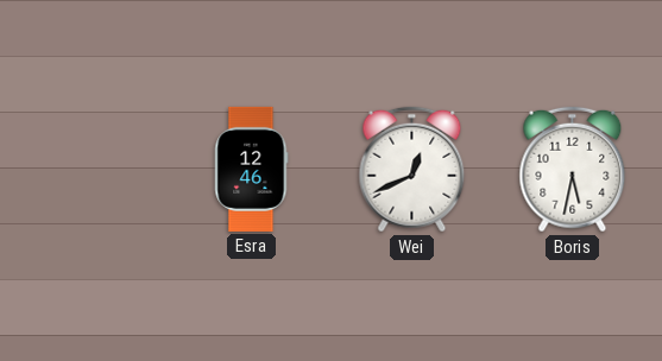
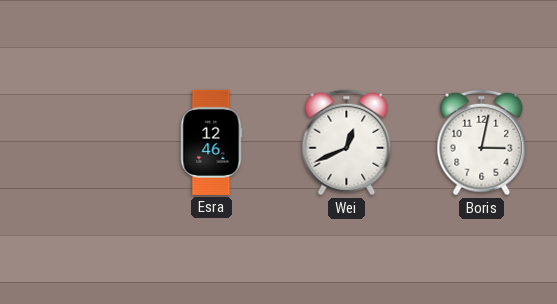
Boris: 5:32 -> 3:02 (482, 143)
